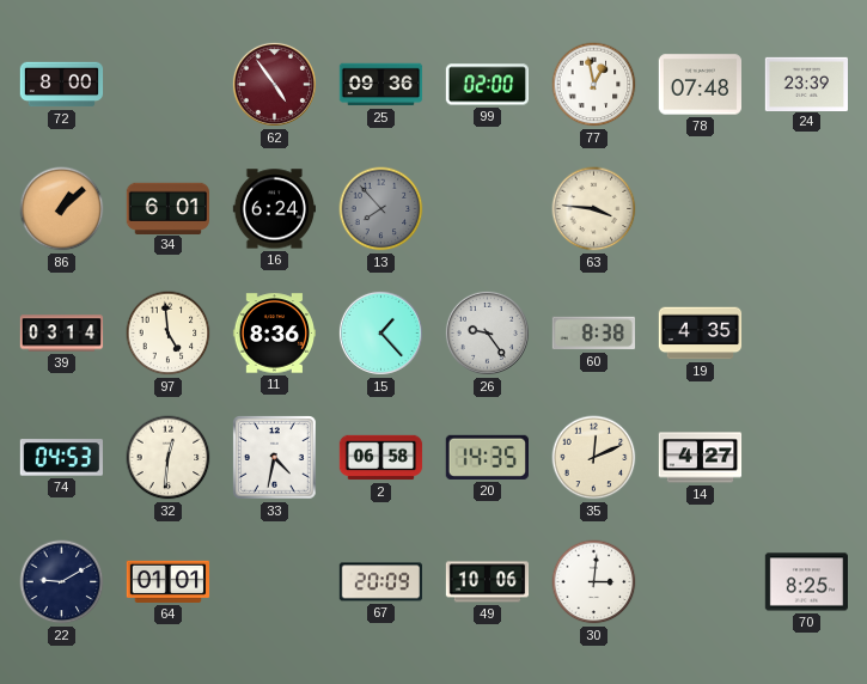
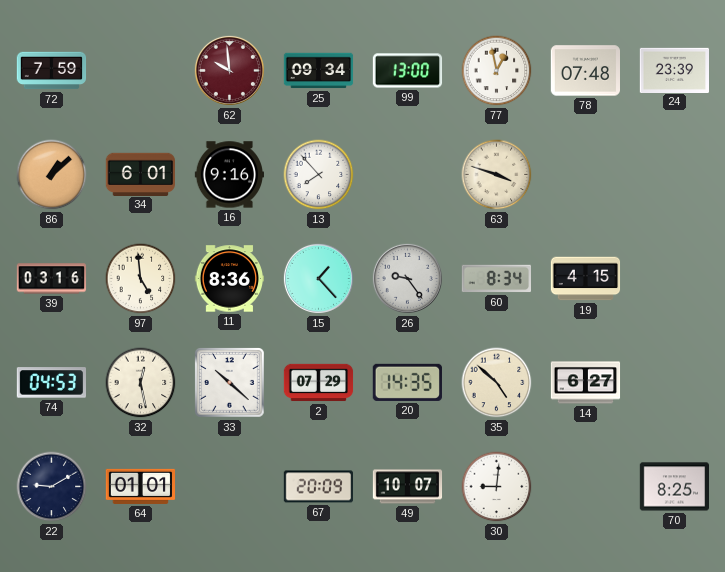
72: 8:00 -> 7:59 (52, 71)
62: 4:54 -> 9:59 (229, 70)
25: 09:36 -> 09:34 (319, 71)
99: 02:00 -> 13:00 (408, 71)
16: 6:24 -> 9:16 (229, 175)
13 dial: grey -> white (319, 175)
63: 3:46 -> 3:48 (497, 175)
39: 03:14 -> 03:16 (52, 279)
60: 8:38 -> 8:34 (496, 279)
19: 4:35 -> 4:15 (586, 279)
32: 12:31 -> 12:28 (141, 383)
33: 4:32 -> 10:22 (230, 383)
2: 06:58 -> 07:29 (319, 383)
35: 12:11 -> 4:52 (497, 383)
14: 4:27 -> 6:27 (586, 383)
49: 10:06 -> 10:07 (408, 487)
30: 3:01 -> 9:01 (497, 487)
